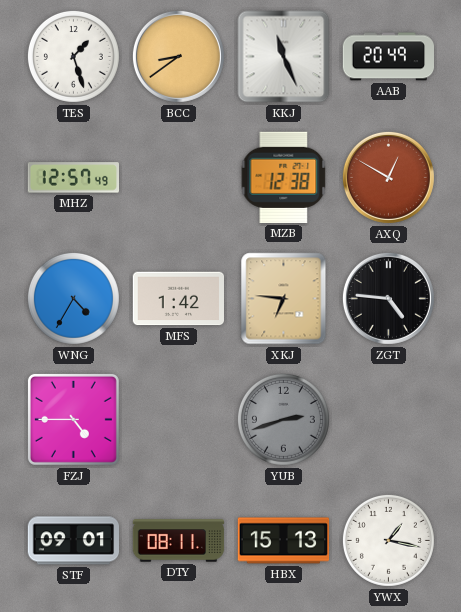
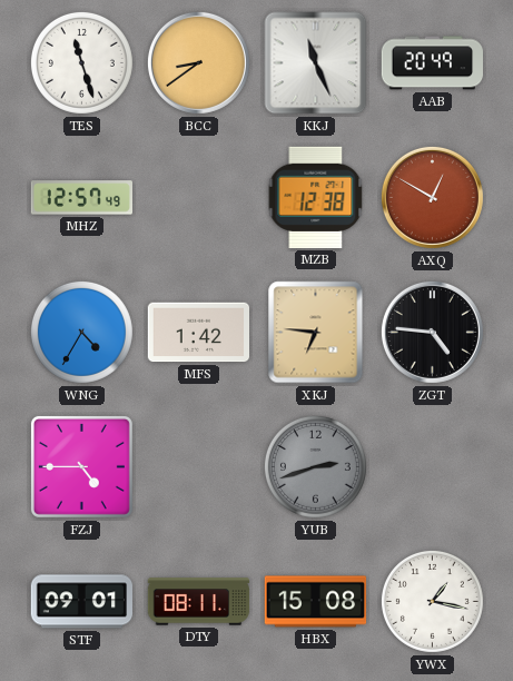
TES: 1:27 -> 11:27 (81, 62)
HBX: 15:13 -> 15:08 (316, 602)
